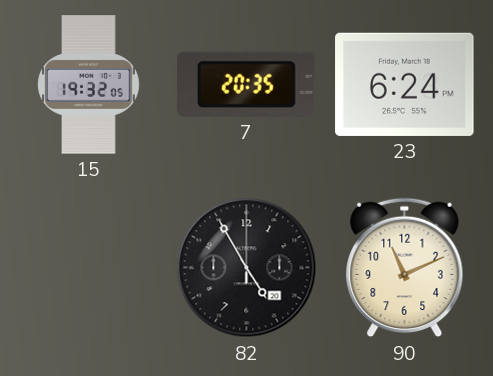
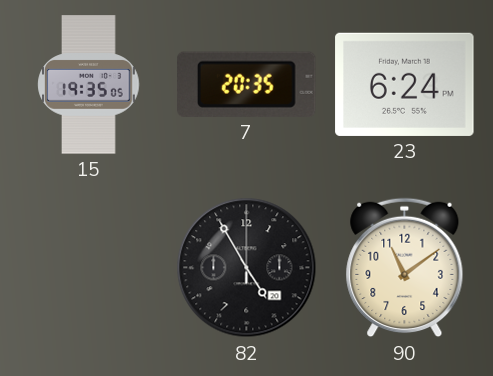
15: 19:32 -> 19:35 (89, 85)
90: 11:11 -> 11:09 (405, 268)
